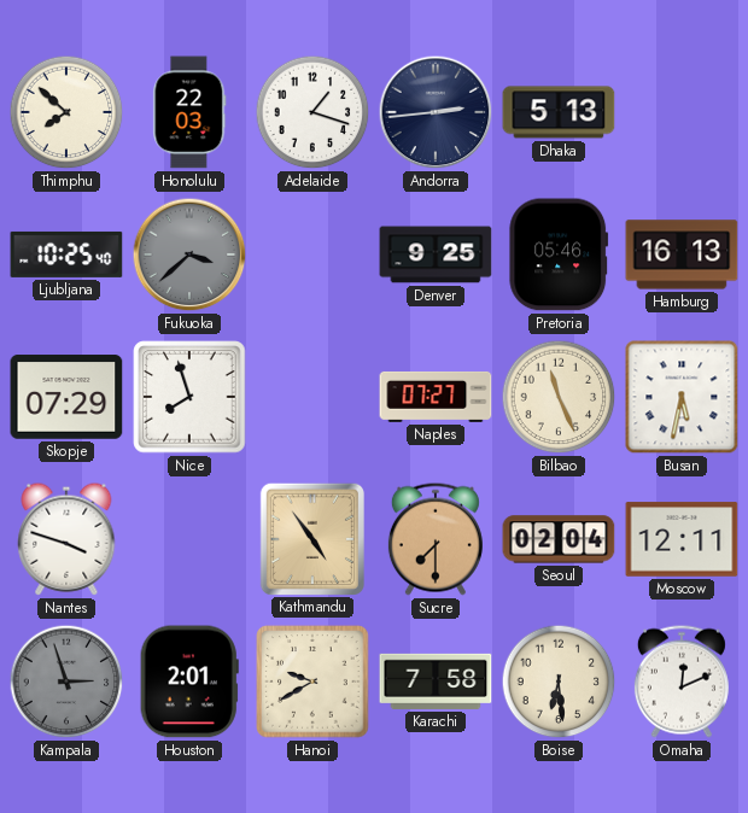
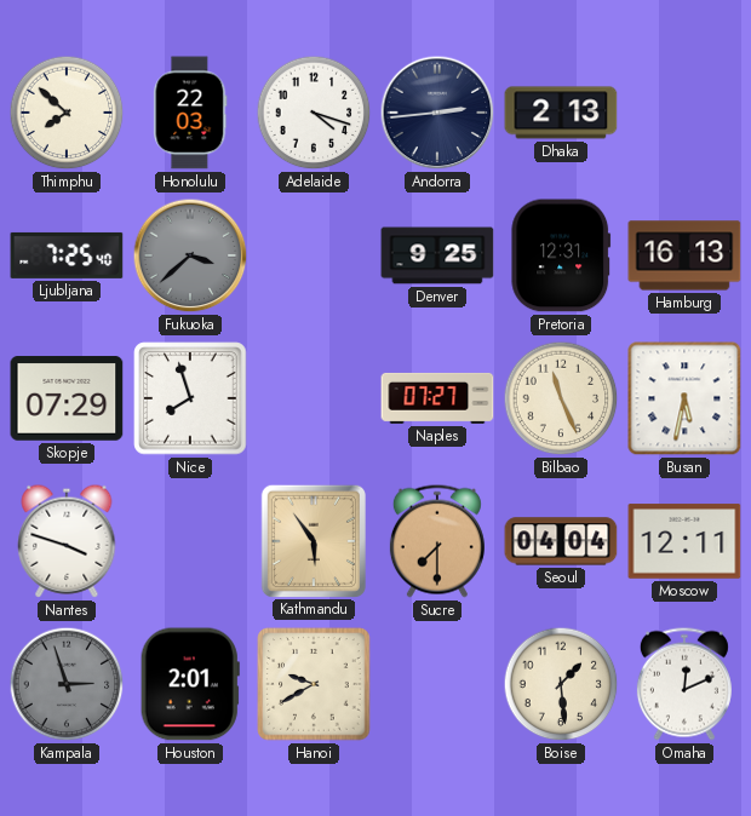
Adelaide: 1:18 -> 4:18 (314, 113)
Dhaka: 5:13 -> 2:13 (561, 113)
Ljubljana: 10:25 -> 7:25 (67, 255)
Pretoria: 05:46 -> 12:31 (561, 255)
Kathmandu: 4:54 -> 5:54 (314, 540)
Seoul: 02:04 -> 04:04 (561, 541)
Karachi: 7:58 -> none (436, 682)
Boise: 6:29 -> 1:29 (561, 684)
